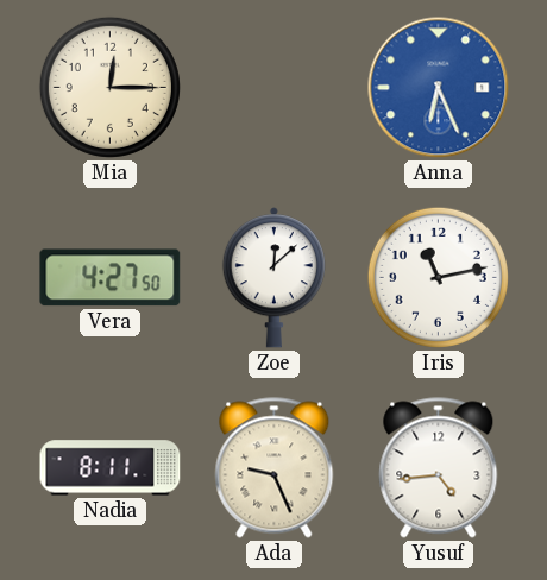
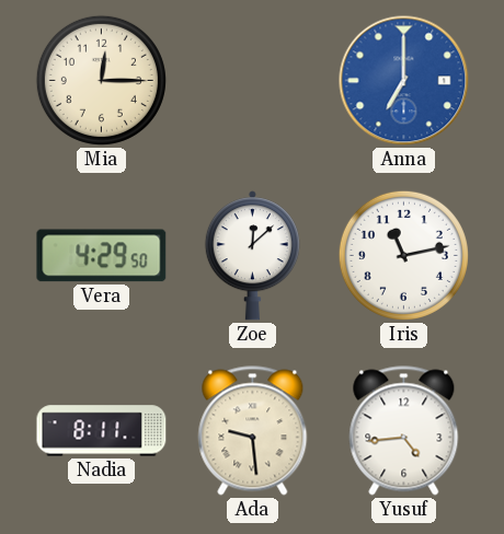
Anna: 6:26 -> 7:00 (404, 81)
Vera: 4:27 -> 4:29 (102, 256)
Ada: 9:26 -> 9:29 (253, 431)
